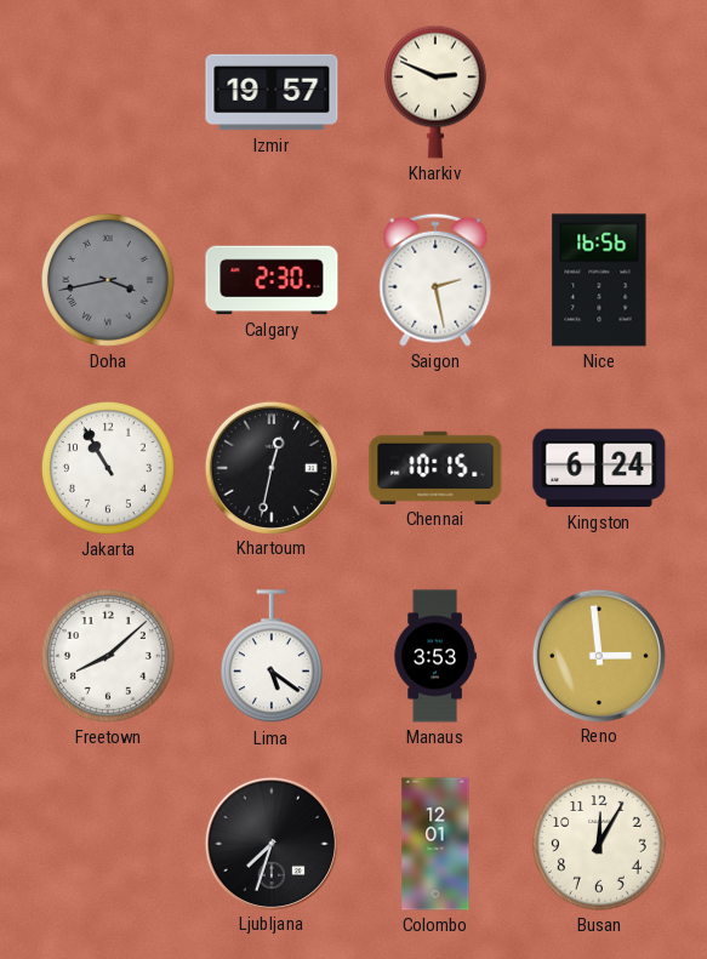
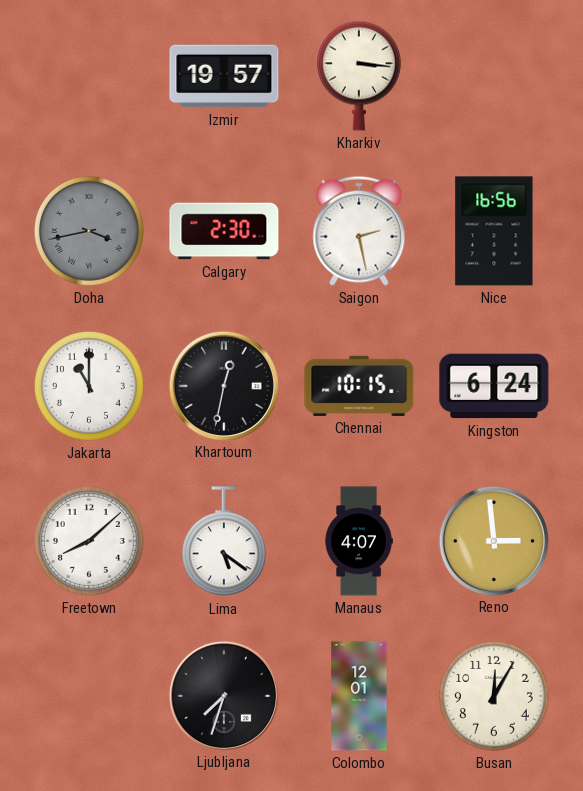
Kharkiv: 2:49 -> 3:16 (359, 76)
Jakarta: 10:55 -> 11:00 (90, 387)
Manaus: 3:53 -> 4:07 (359, 541)
